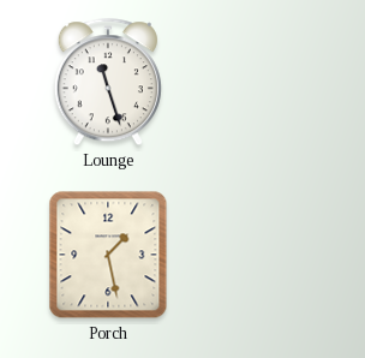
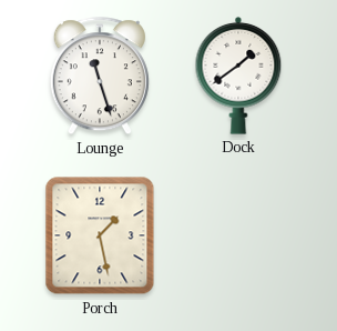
Dock: none -> 1:39 (238, 76)
